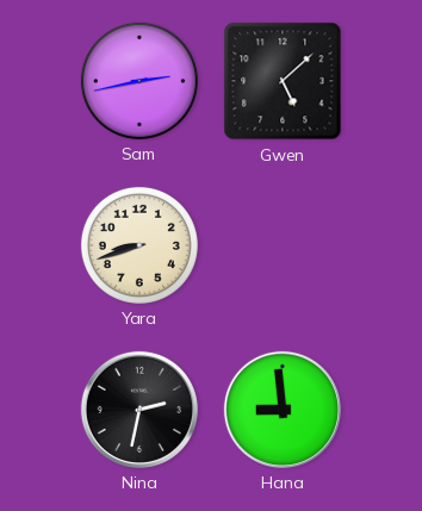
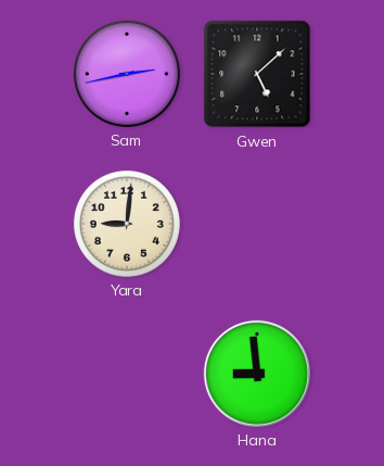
Yara: 8:42 -> 9:01 (127, 224)
Nina: 2:32 -> none (139, 410)
